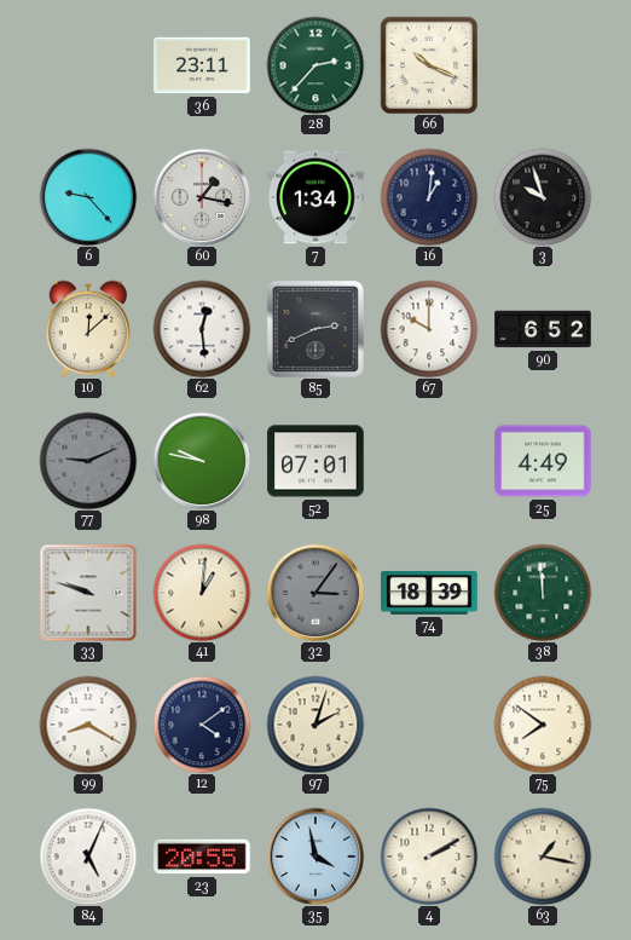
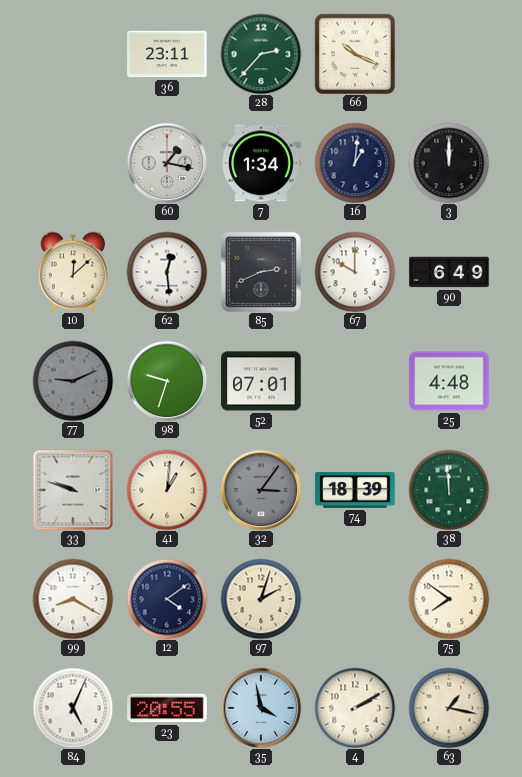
6: 9:23 -> none (88, 197)
3: 9:57 -> 12:00 (449, 163)
90: 6:52 -> 6:49 (449, 272)
98: 9:47 -> 9:33 (167, 381)
25: 4:49 -> 4:48 (449, 381)
